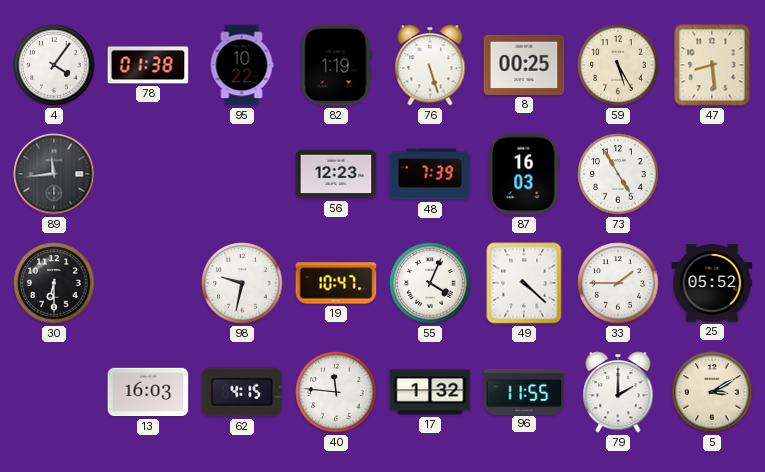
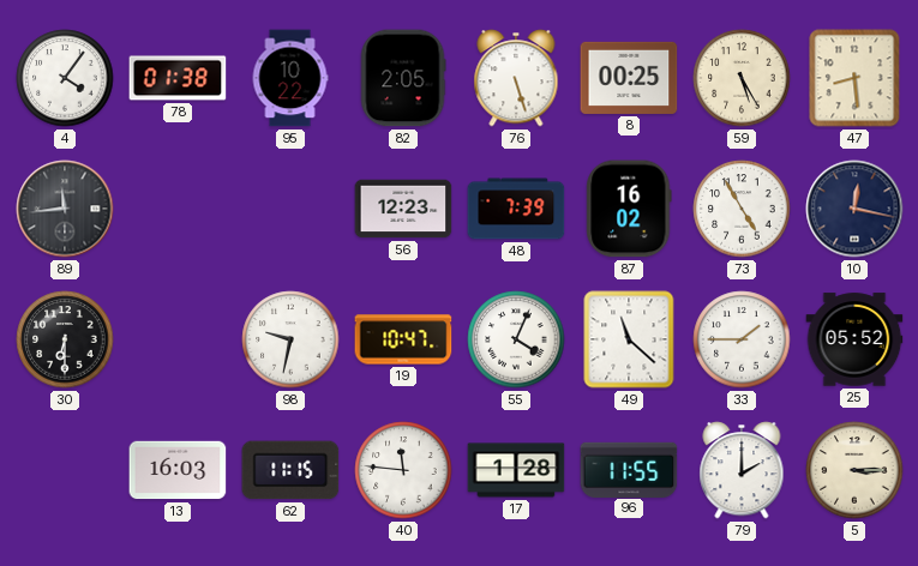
82: 1:19 -> 2:05 (403, 78)
87: 16:03 -> 16:02 (629, 209)
10: none -> 12:17 (854, 209)
49: 4:22 -> 11:22 (629, 339)
62: 4:15 -> 11:15 (290, 470)
17: 1:32 -> 1:28 (516, 470)
5: 3:10 -> 3:15 (854, 470)
